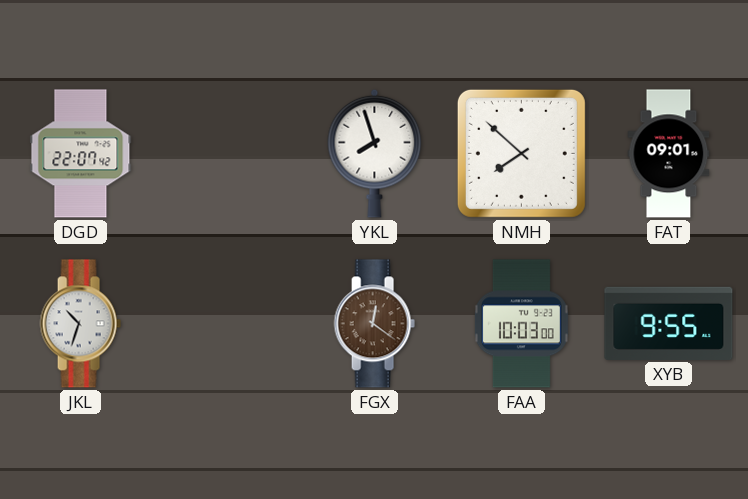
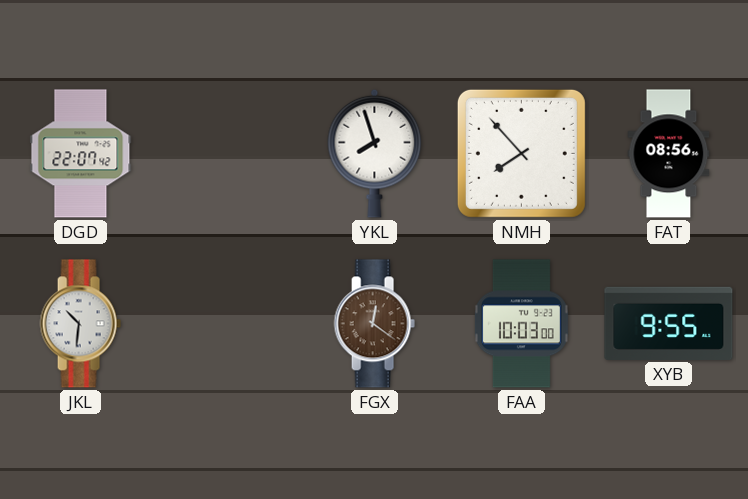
NMH: 7:52 -> 7:53 (521, 153)
FAT: 09:01 -> 08:56 (669, 154)
JKL: 10:33 -> 10:31 (80, 324)
